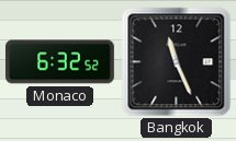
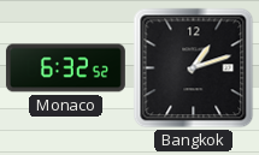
Bangkok: 11:26 -> 1:12 (194, 68)
